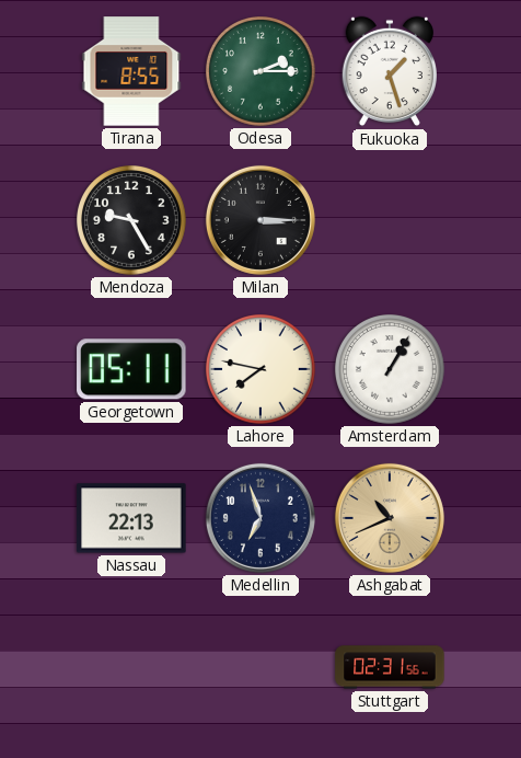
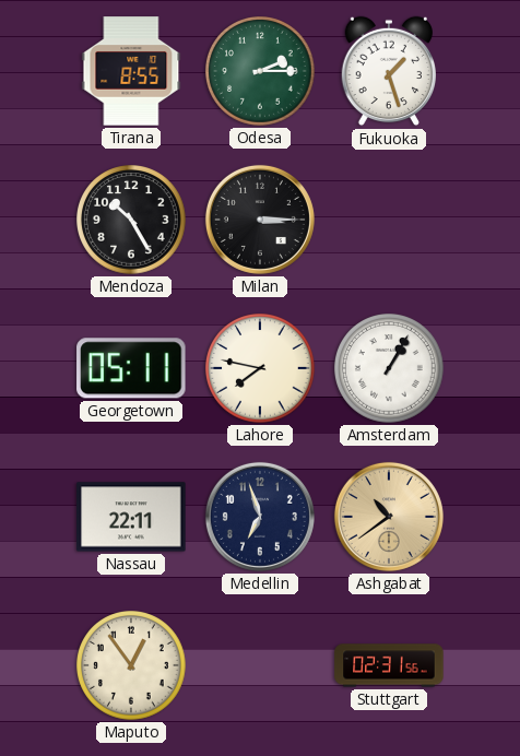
Mendoza: 9:25 -> 10:25 (132, 221)
Nassau: 22:13 -> 22:11 (131, 517)
Ashgabat: 10:41 -> 10:39 (389, 517)
Maputo: none -> 12:54 (132, 666)
